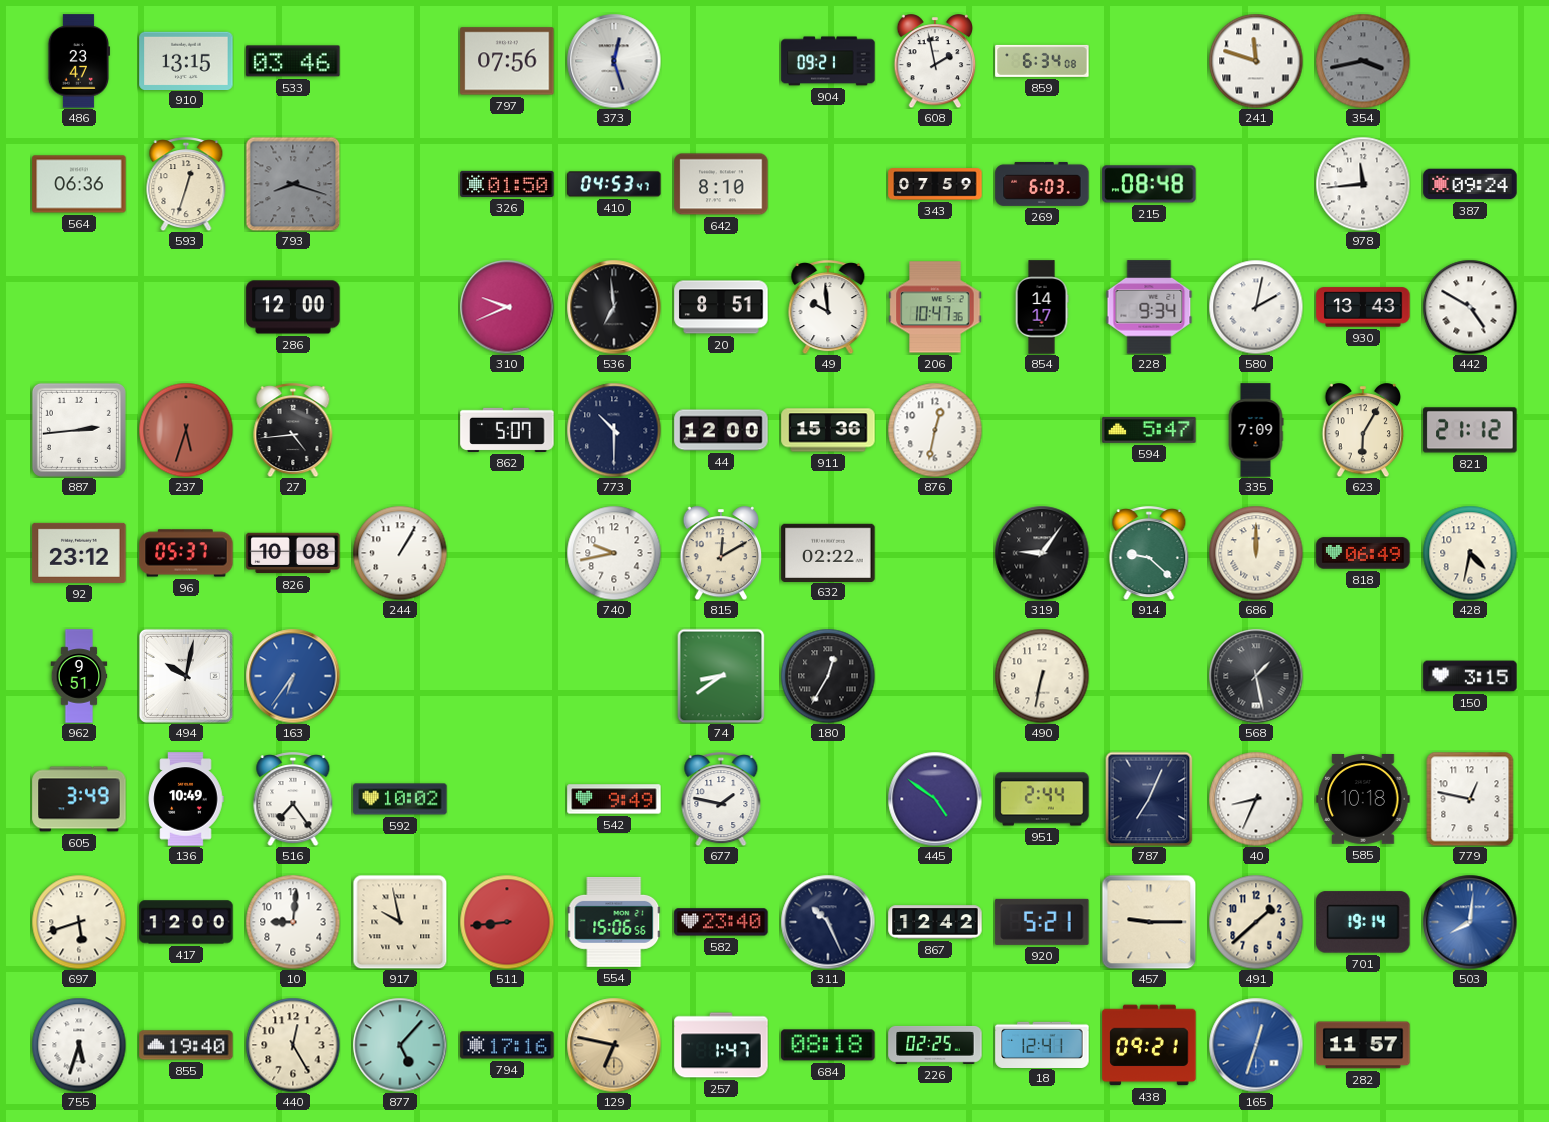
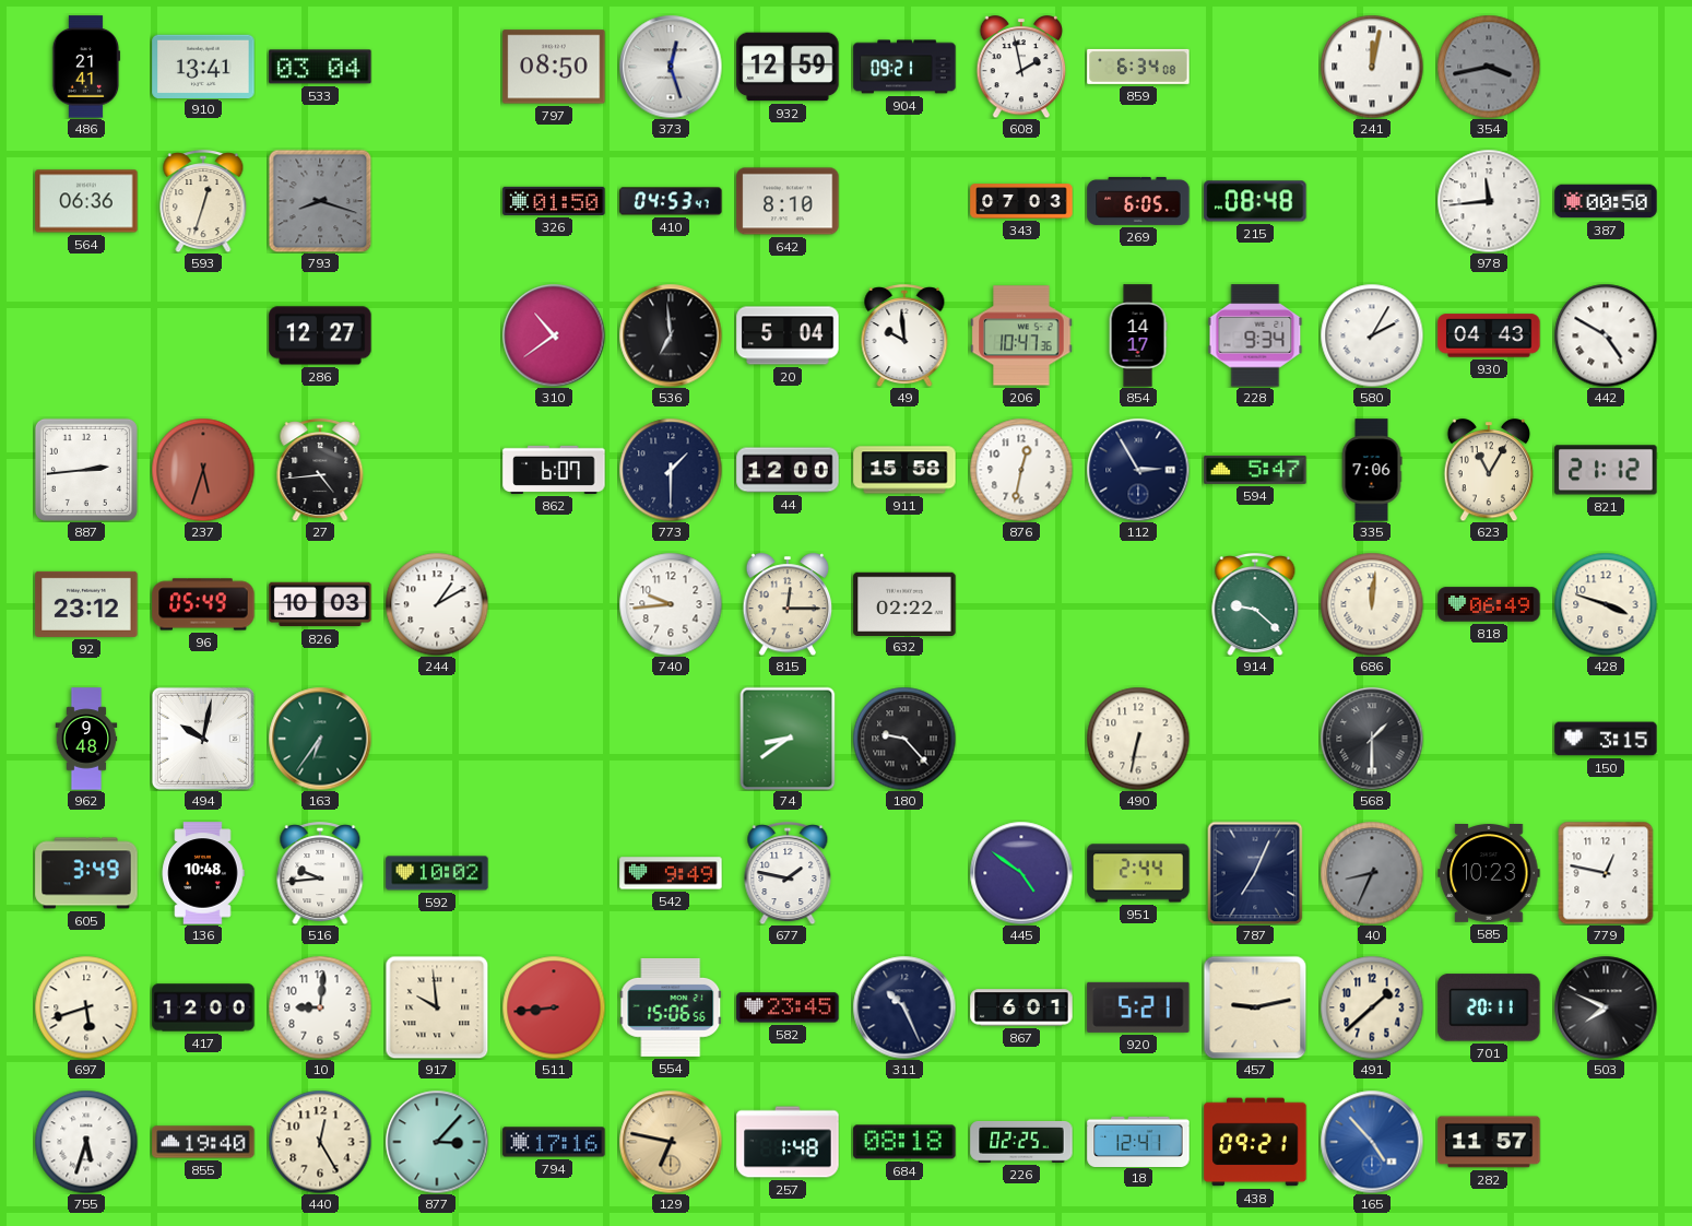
486: 23:47 -> 21:41 (86, 67)
910: 13:15 -> 13:41 (203, 66)
533: 03:46 -> 03:04 (320, 67)
797: 07:56 -> 08:50 (554, 67)
932: none -> 12:59 (788, 67)
241: 11:48 -> 12:02 (1372, 67)
343: 07:59 -> 07:03 (1021, 201)
269: 6:03 -> 6:05 (1138, 201)
387: 09:24 -> 00:50 (1606, 201)
286: 12:00 -> 12:27 (320, 335)
310: 9:41 -> 10:39 (554, 335)
20: 8:51 -> 5:04 (788, 335)
580: 2:02 -> 2:05 (1372, 335)
930: 13:43 -> 04:43 (1489, 335)
862: 5:07 -> 6:07 (554, 470)
773: 10:30 -> 1:30 (671, 470)
911: 15:36 -> 15:58 (904, 470)
112: none -> 2:55 (1138, 470)
335: 7:09 -> 7:06 (1372, 470)
623: 6:05 -> 11:05 (1489, 471)
96: 05:37 -> 05:49 (203, 604)
826: 10:08 -> 10:03 (320, 604)
244: 1:05 -> 1:10 (437, 604)
740: 9:43 -> 9:44 (671, 604)
815: 12:10 -> 12:15 (788, 605)
319: 9:06 -> none (1042, 553)
686: 12:00 -> 12:01 (1372, 604)
428: 4:32 -> 3:48 (1606, 604)
962: 9:51 -> 9:48 (86, 739)
163 dial: blue -> green (320, 739)
180: 12:35 -> 9:23 (904, 739)
568: 1:28 -> 1:30 (1372, 739)
136: 10:49 -> 10:48 (203, 873)
516: 7:24 -> 9:44 (320, 873)
40 dial: white -> grey (1372, 873)
585: 10:18 -> 10:23 (1489, 874)
917: 9:58 -> 9:59 (437, 1007)
582: 23:40 -> 23:45 (788, 1007)
867: 12:42 -> 6:01 (1021, 1007)
457: 9:15 -> 9:13 (1255, 1007)
701: 19:14 -> 20:11 (1489, 1007)
503: 8:01 -> 7:49 (1606, 1007)
503 dial: blue -> black (1606, 1007)
877: 5:07 -> 3:07 (437, 1142)
257: 1:47 -> 1:48 (788, 1142)
165: 12:33 -> 4:53 (1372, 1142)
